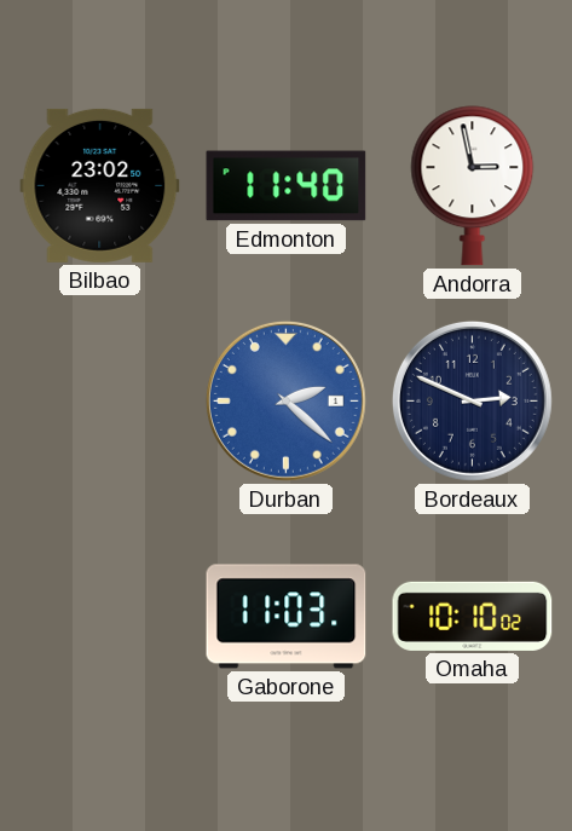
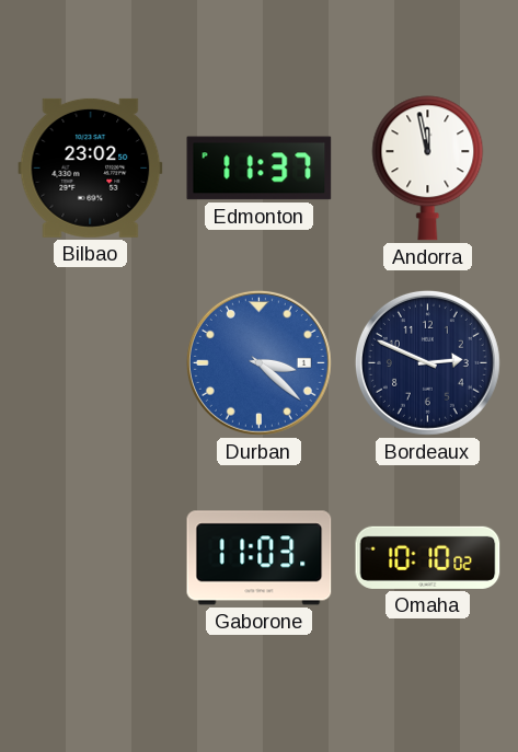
Edmonton: 11:40 -> 11:37 (260, 169)
Andorra: 2:58 -> 11:58 (428, 169)
Durban: 2:22 -> 3:22 (258, 362)
